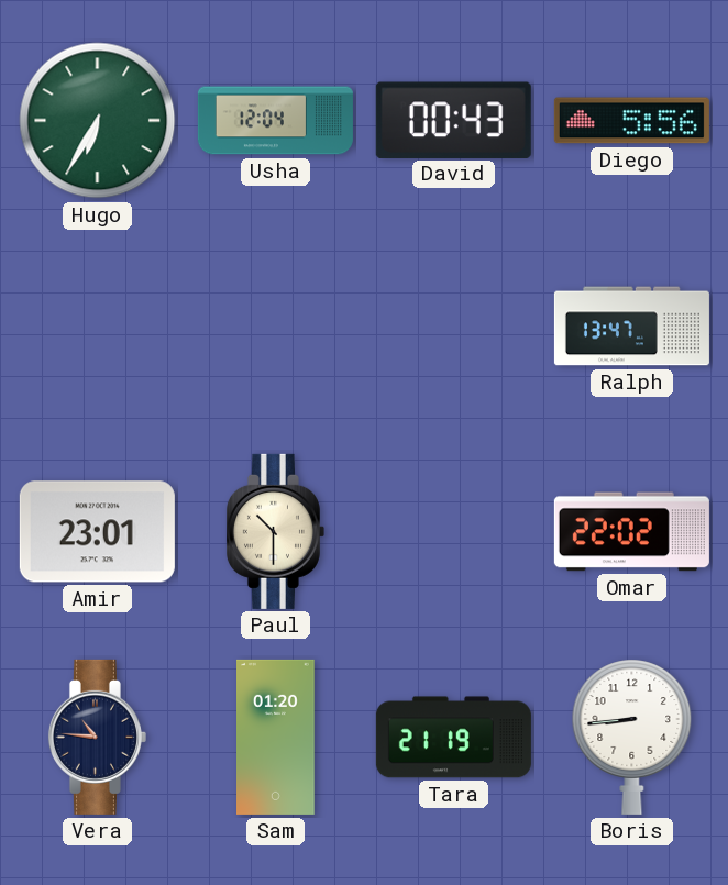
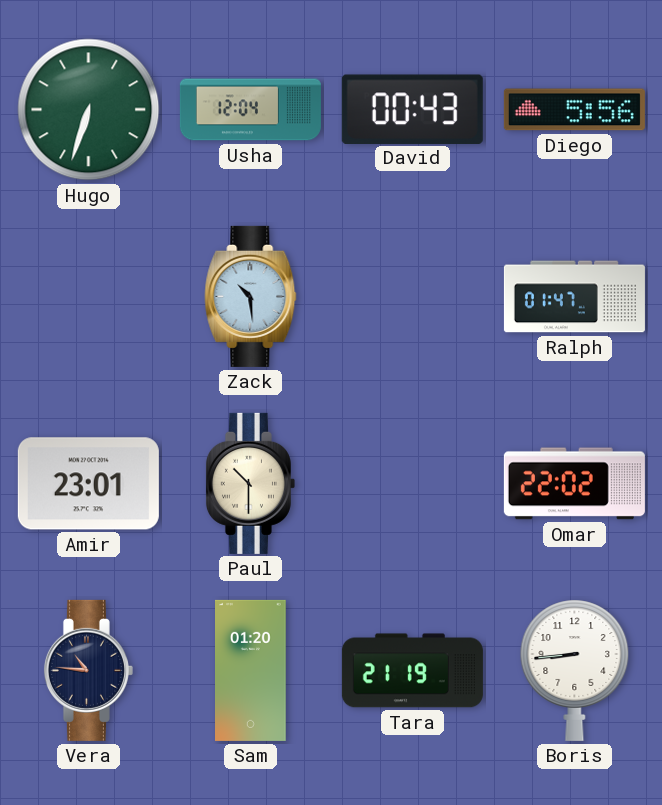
Hugo: 6:35 -> 6:33 (89, 110)
Zack: none -> 10:29 (251, 296)
Ralph: 13:47 -> 01:47 (574, 297)
